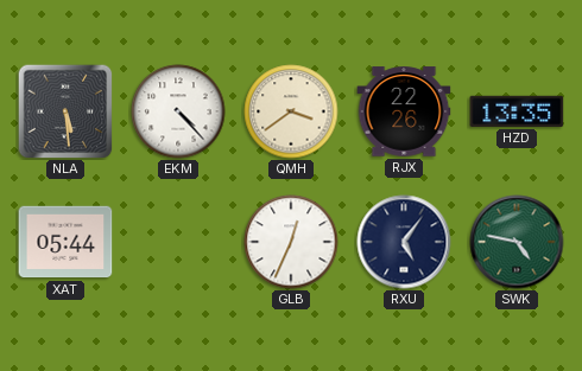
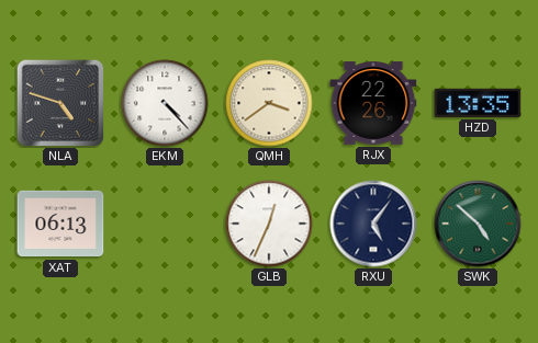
NLA: 5:29 -> 4:48 (60, 103)
XAT: 05:44 -> 06:13 (60, 224)
SWK: 4:47 -> 4:52 (478, 224)
